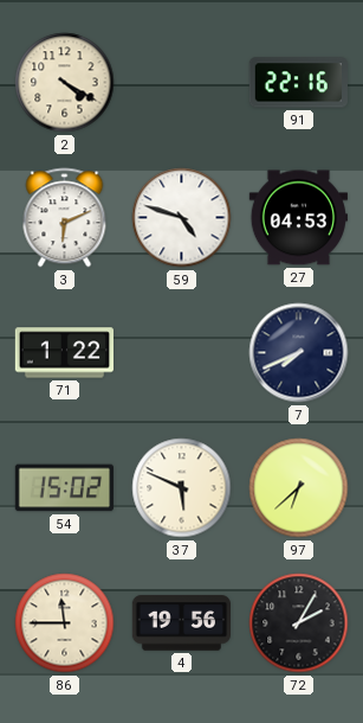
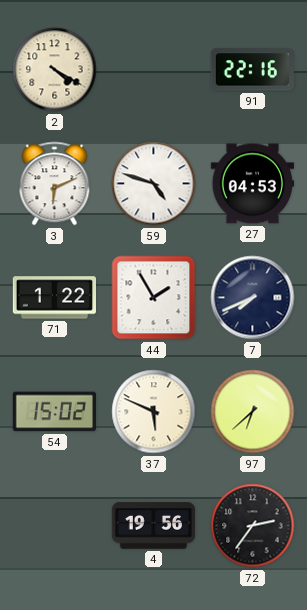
44: none -> 1:55 (154, 298)
86: 11:45 -> none (65, 623)
72: 2:05 -> 2:36 (253, 526)
